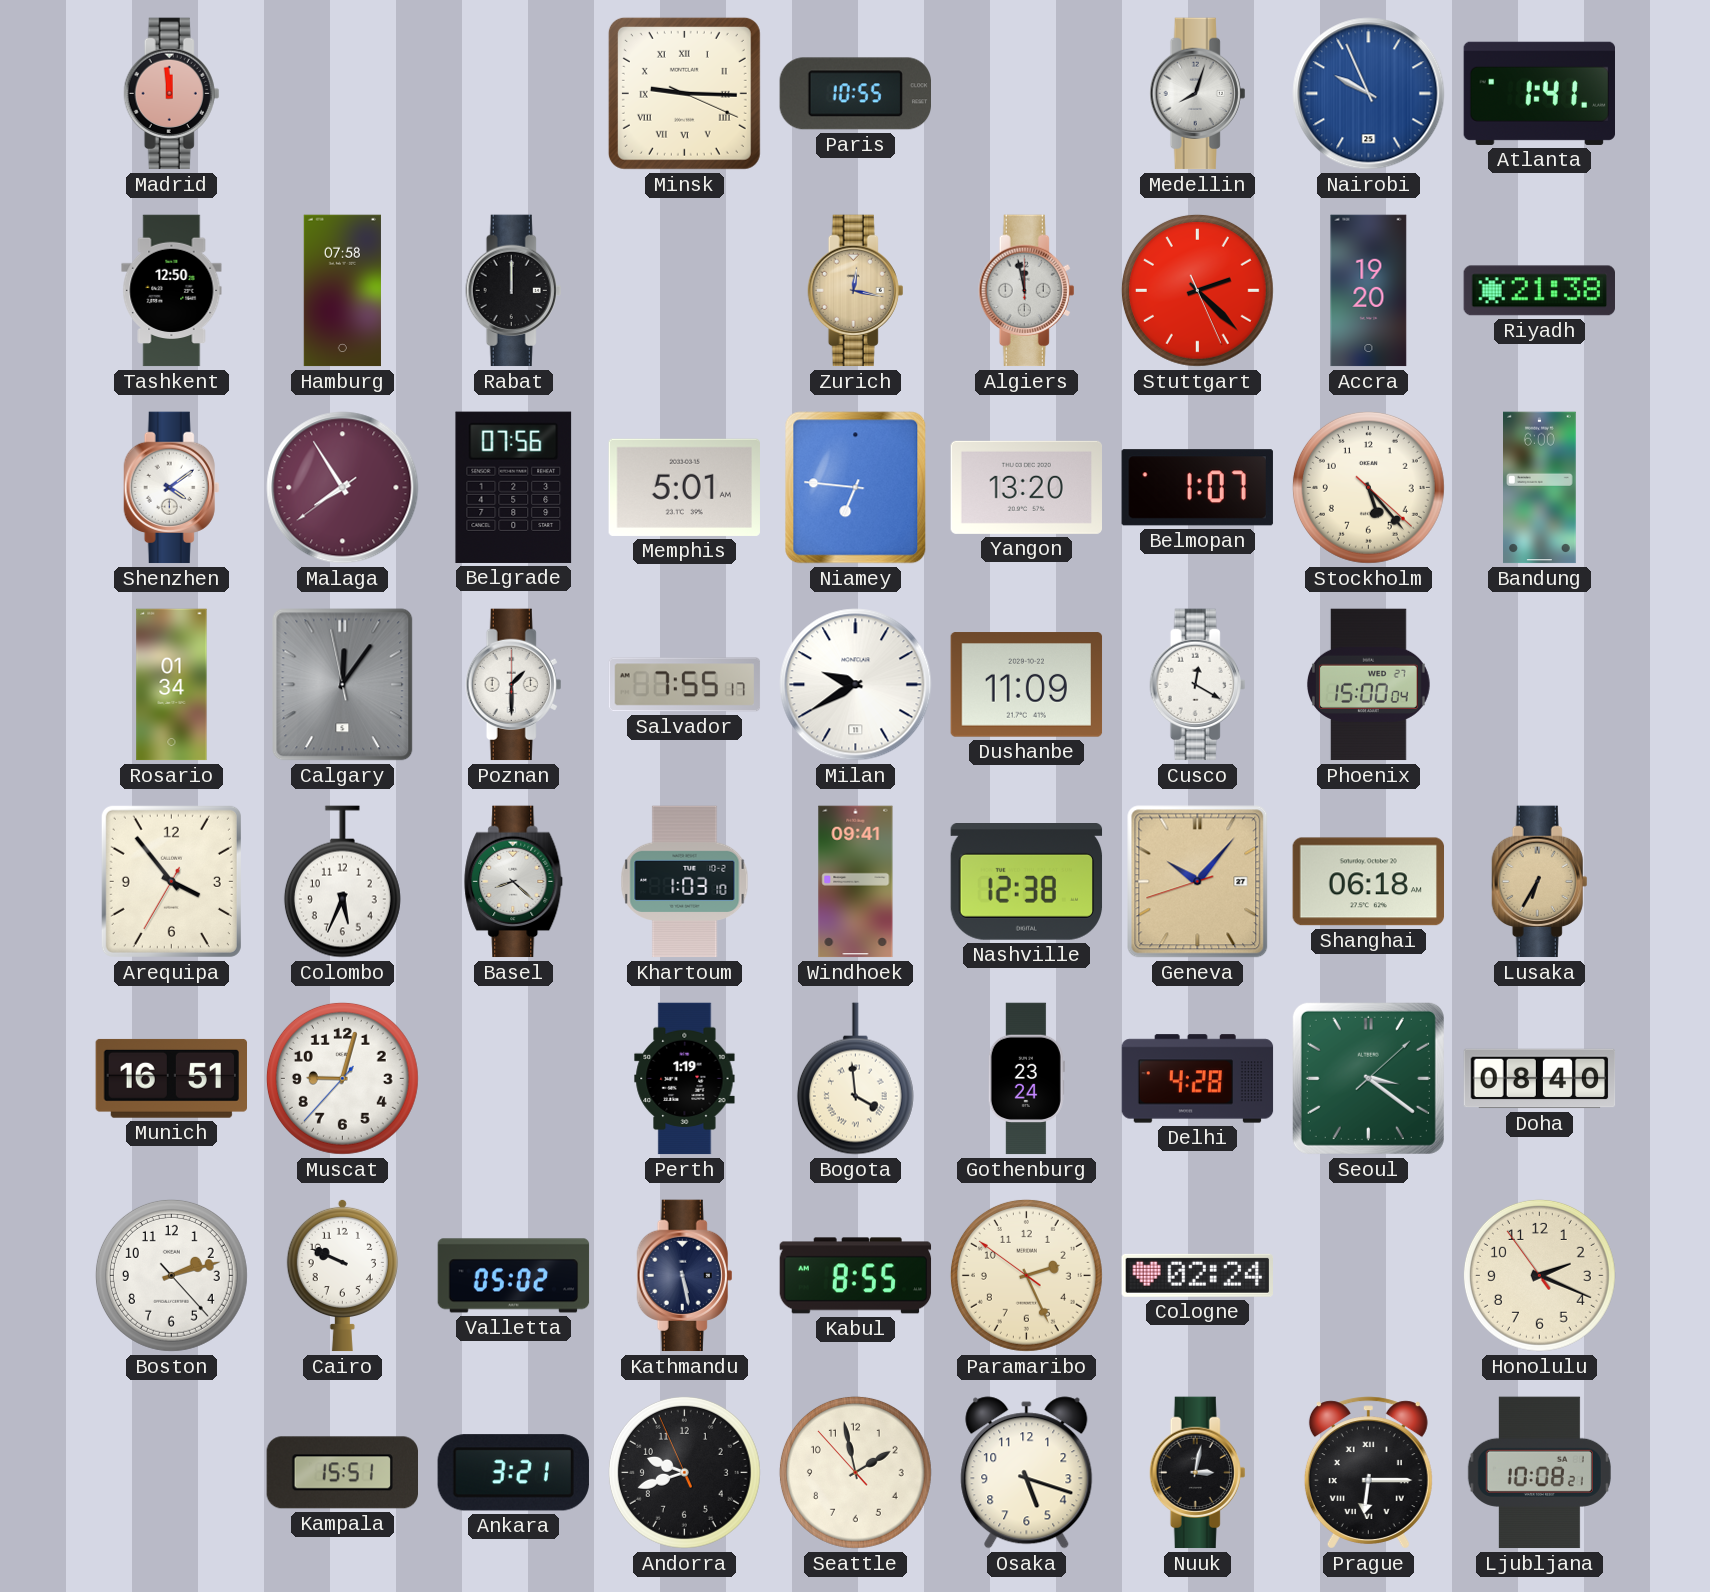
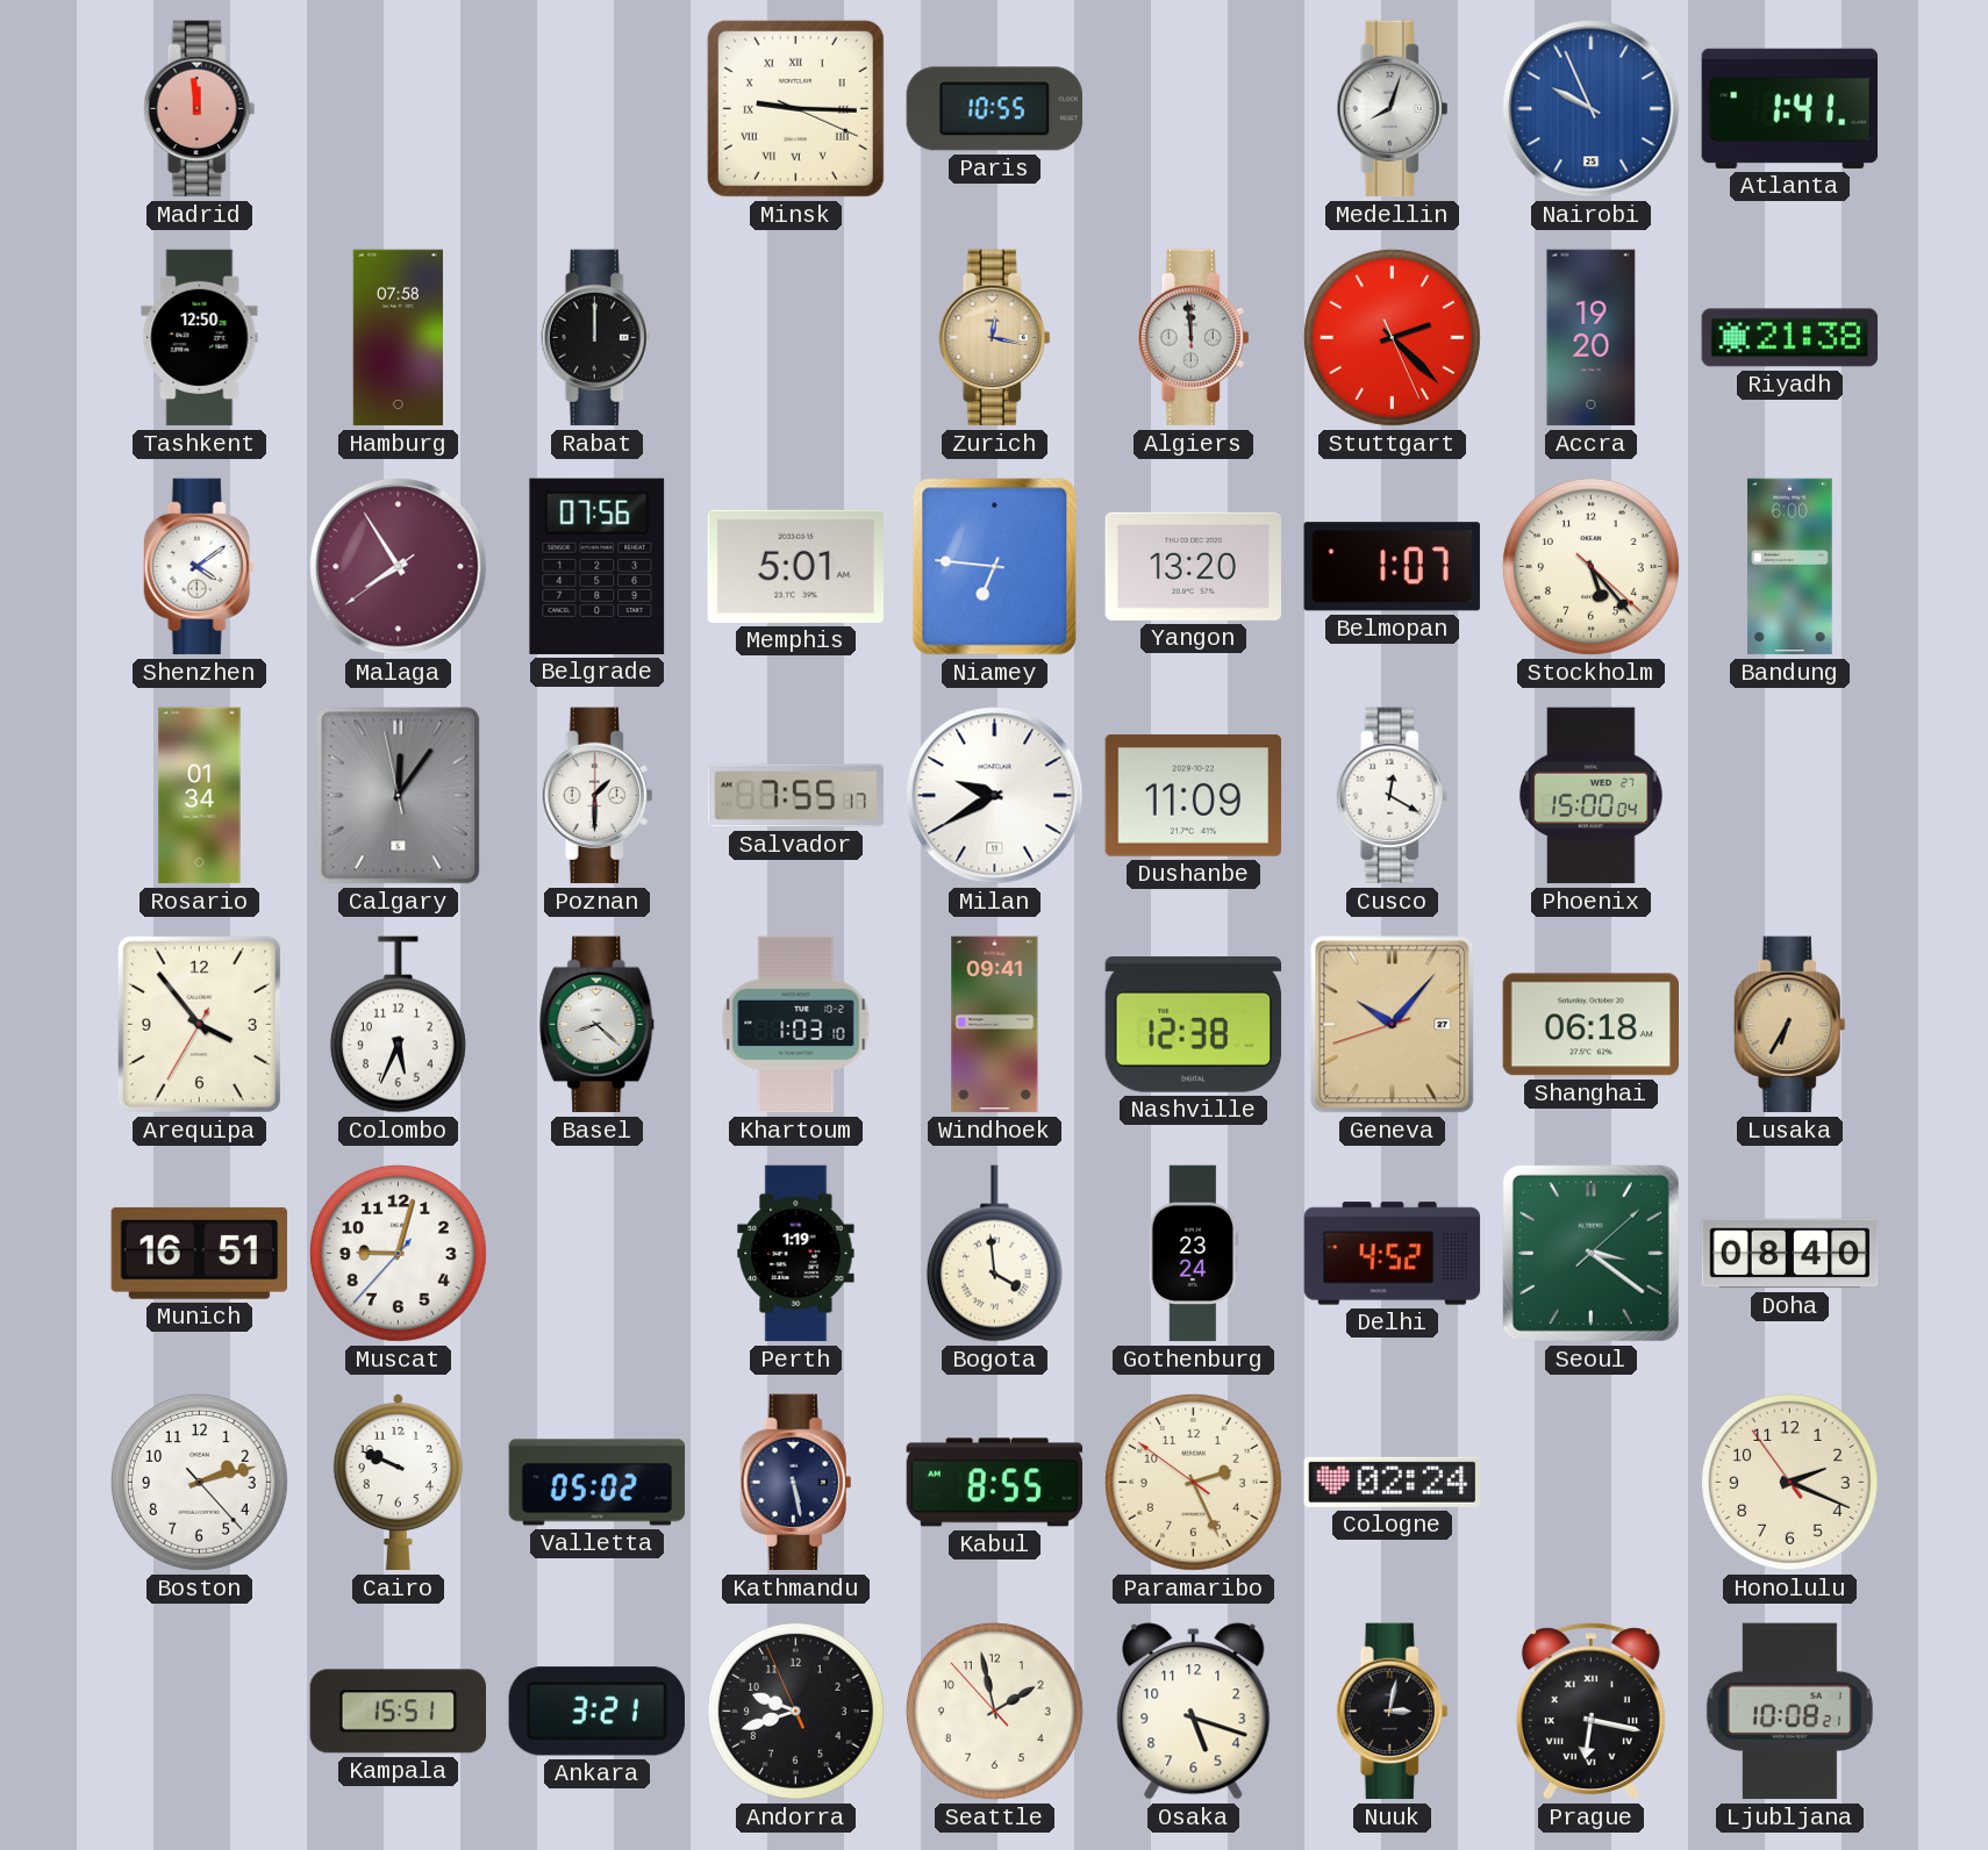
Algiers: 11:58 -> 11:59 (1194, 338)
Delhi: 4:28 -> 4:52 (1393, 1254)
Prague: 6:15 -> 6:17 (1590, 1712)
